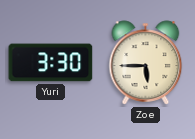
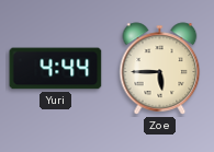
Yuri: 3:30 -> 4:44 (56, 69)
